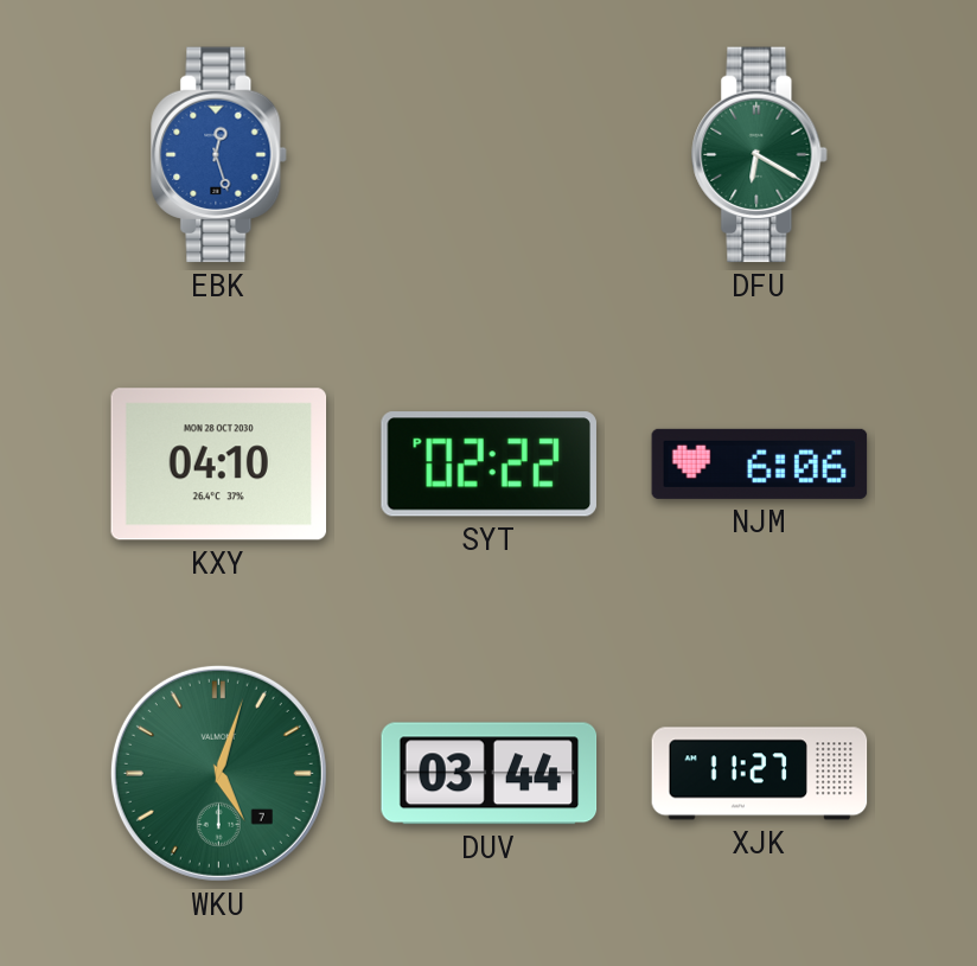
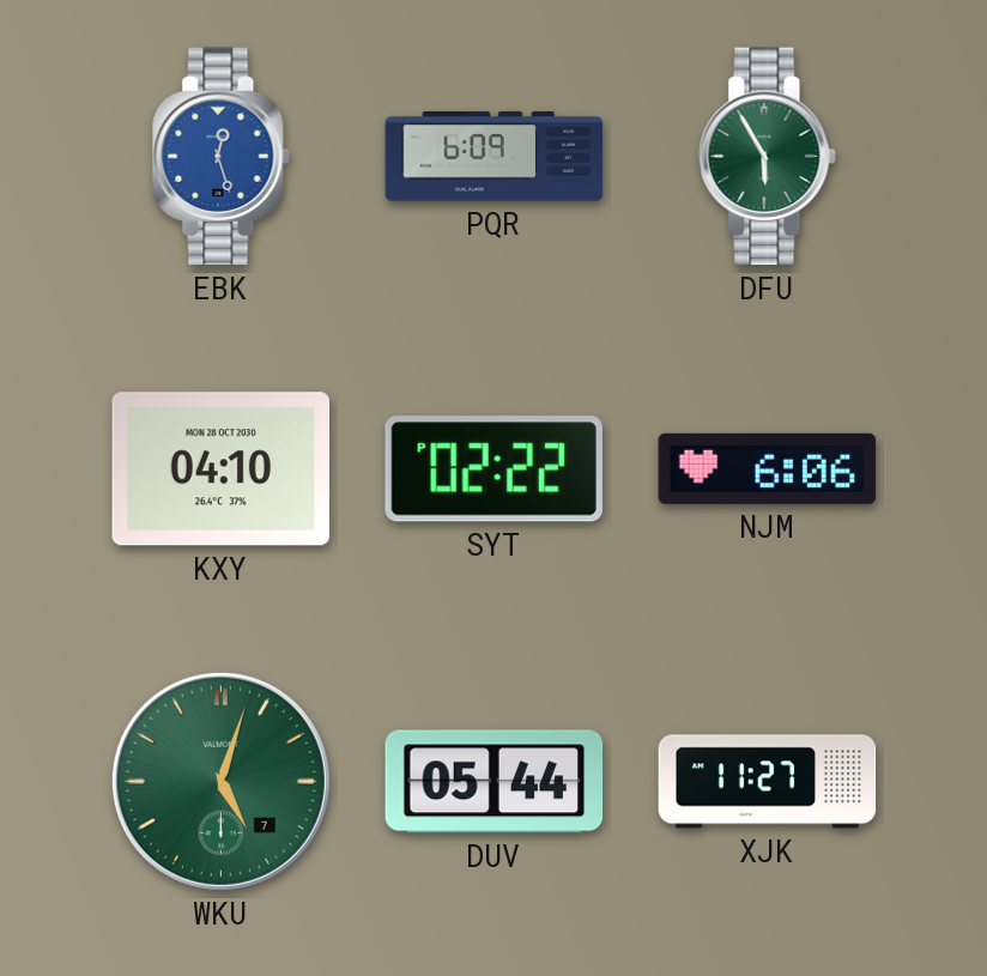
PQR: none -> 6:09 (495, 156)
DFU: 6:20 -> 5:55 (768, 157)
DUV: 03:44 -> 05:44 (495, 782)
